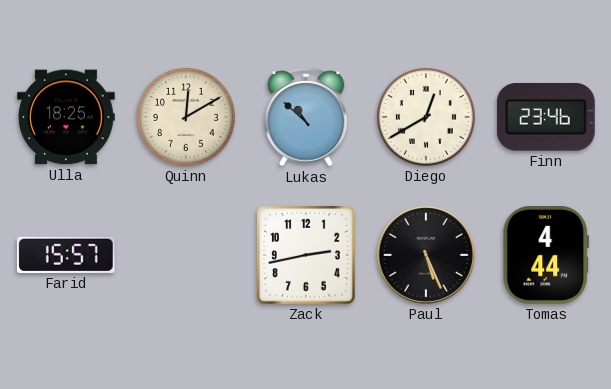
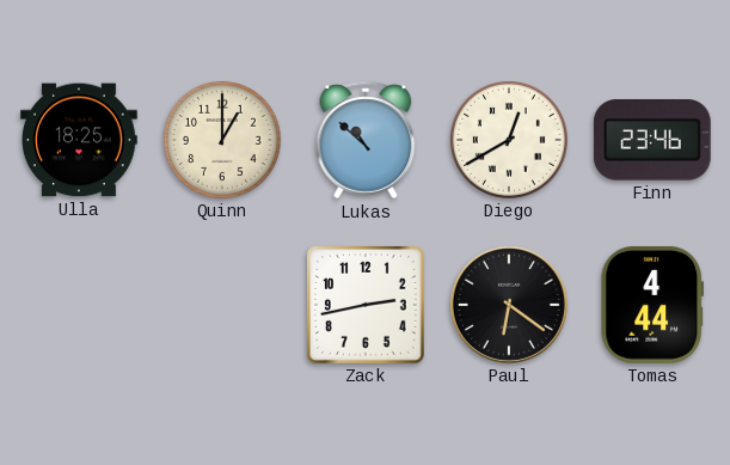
Quinn: 12:10 -> 1:00 (222, 140)
Farid: 15:57 -> none (66, 255)
Paul: 5:26 -> 6:21 (509, 305)
